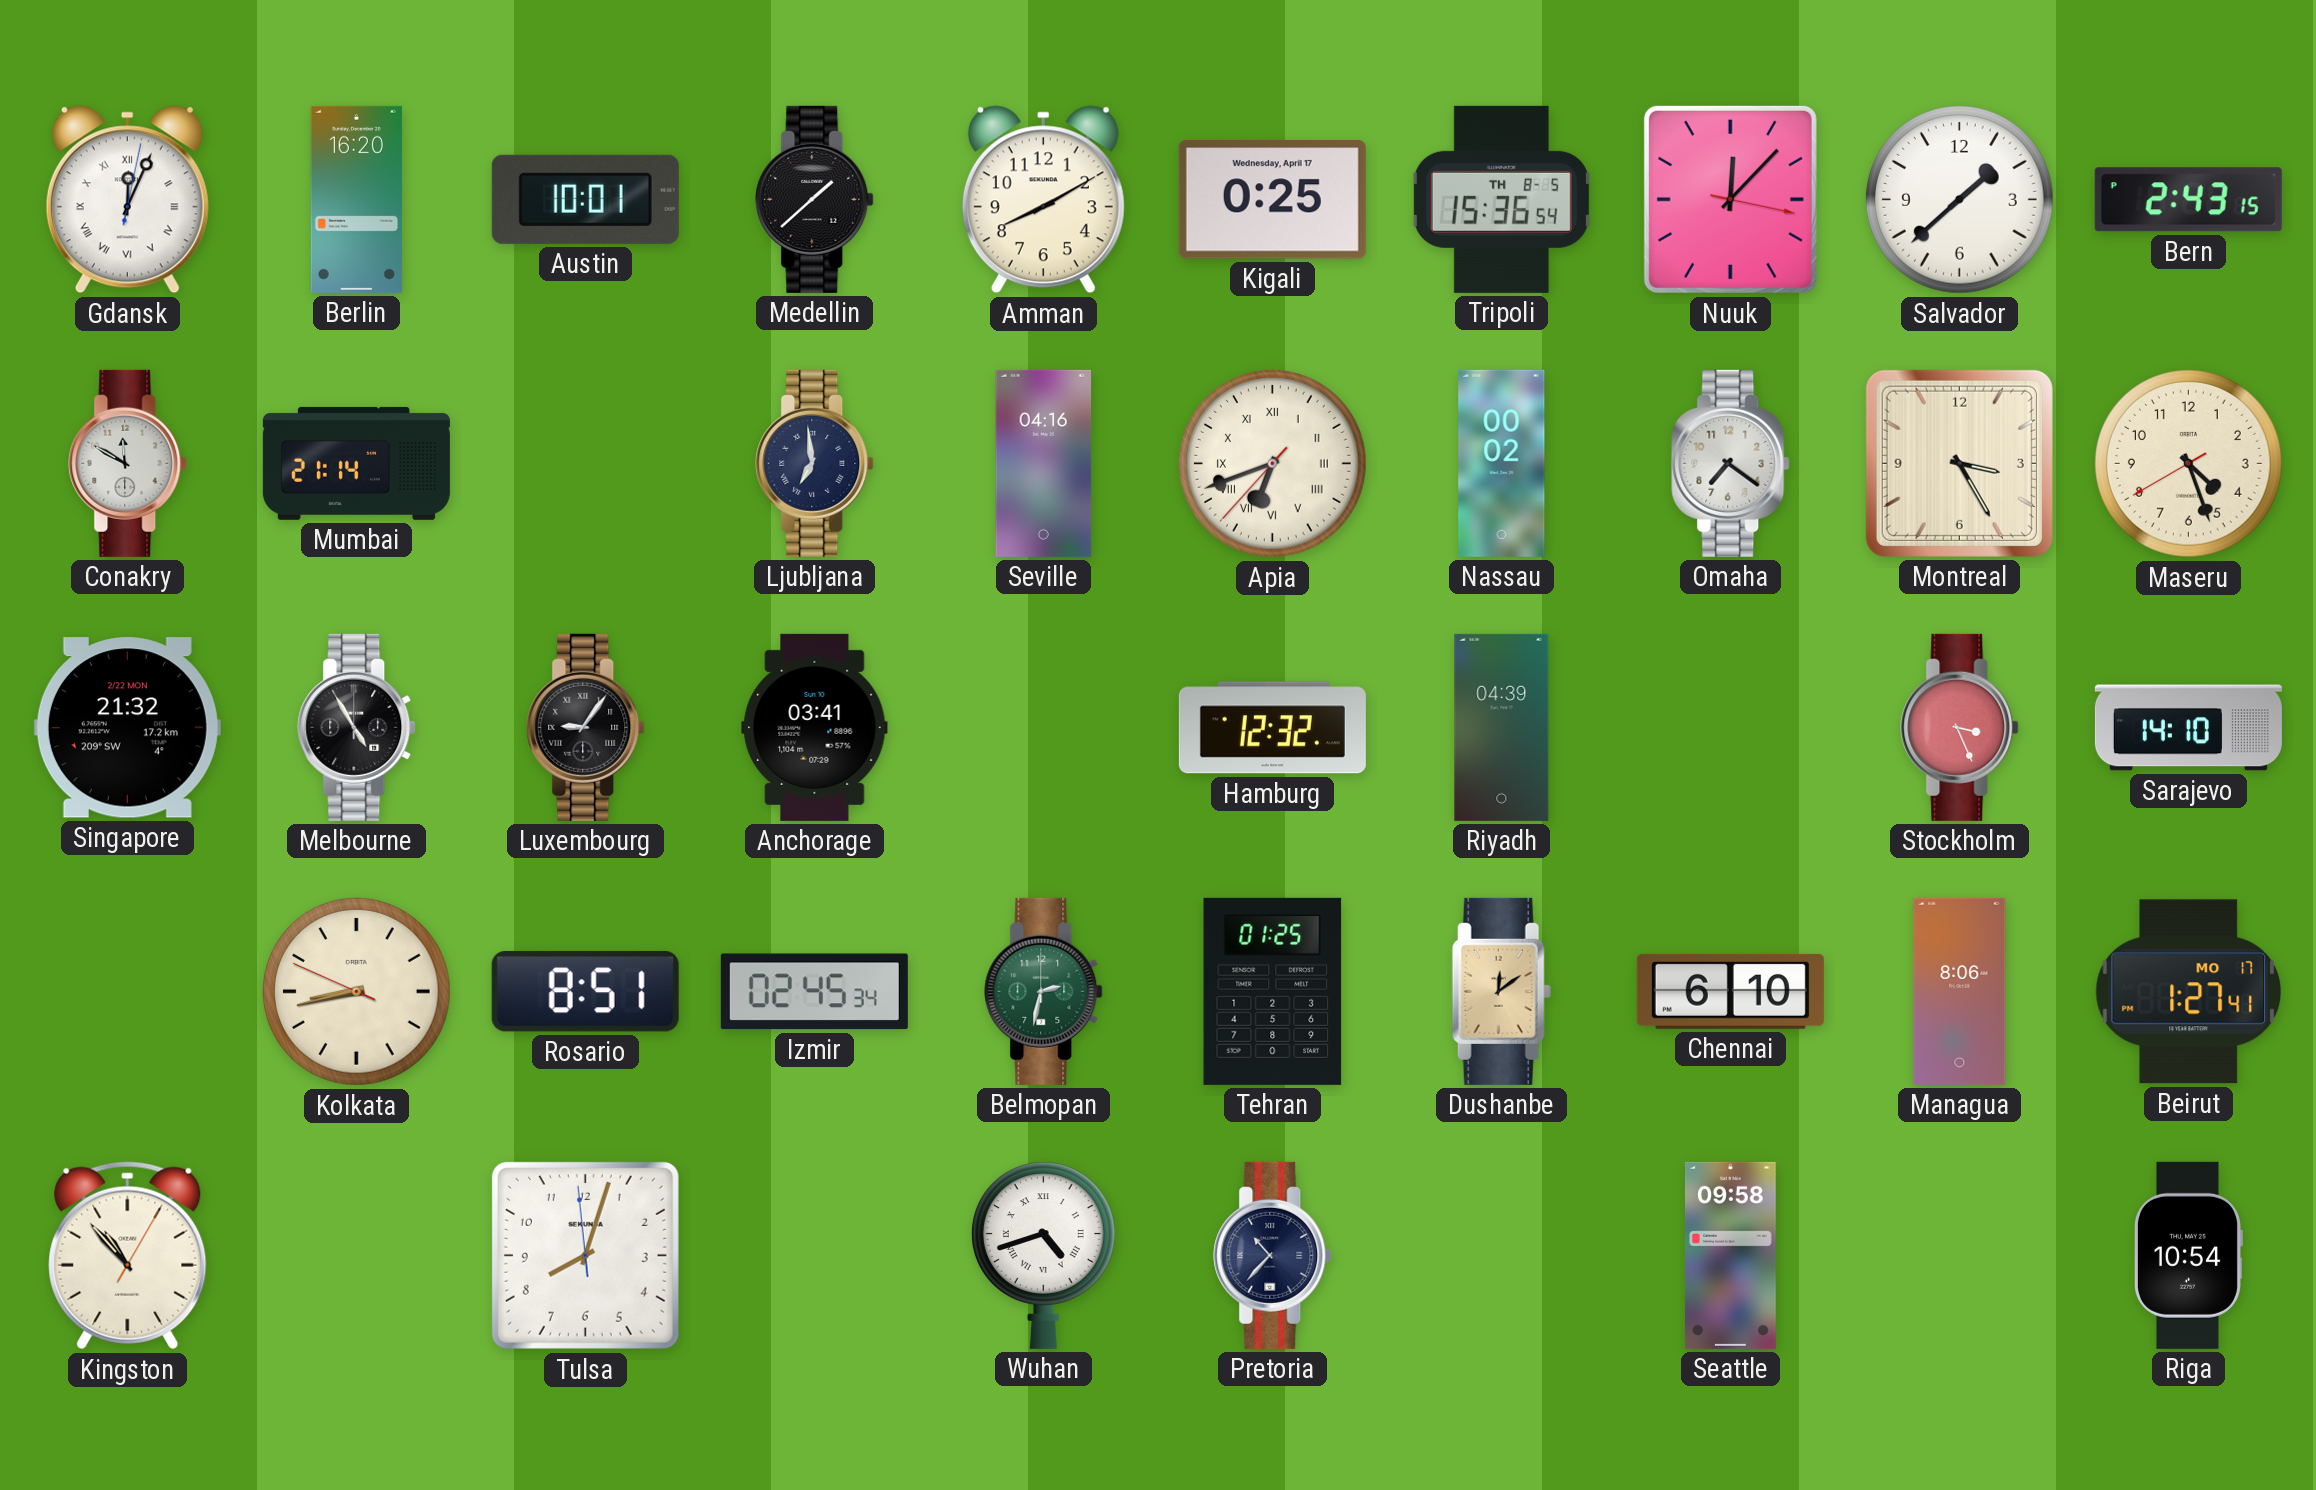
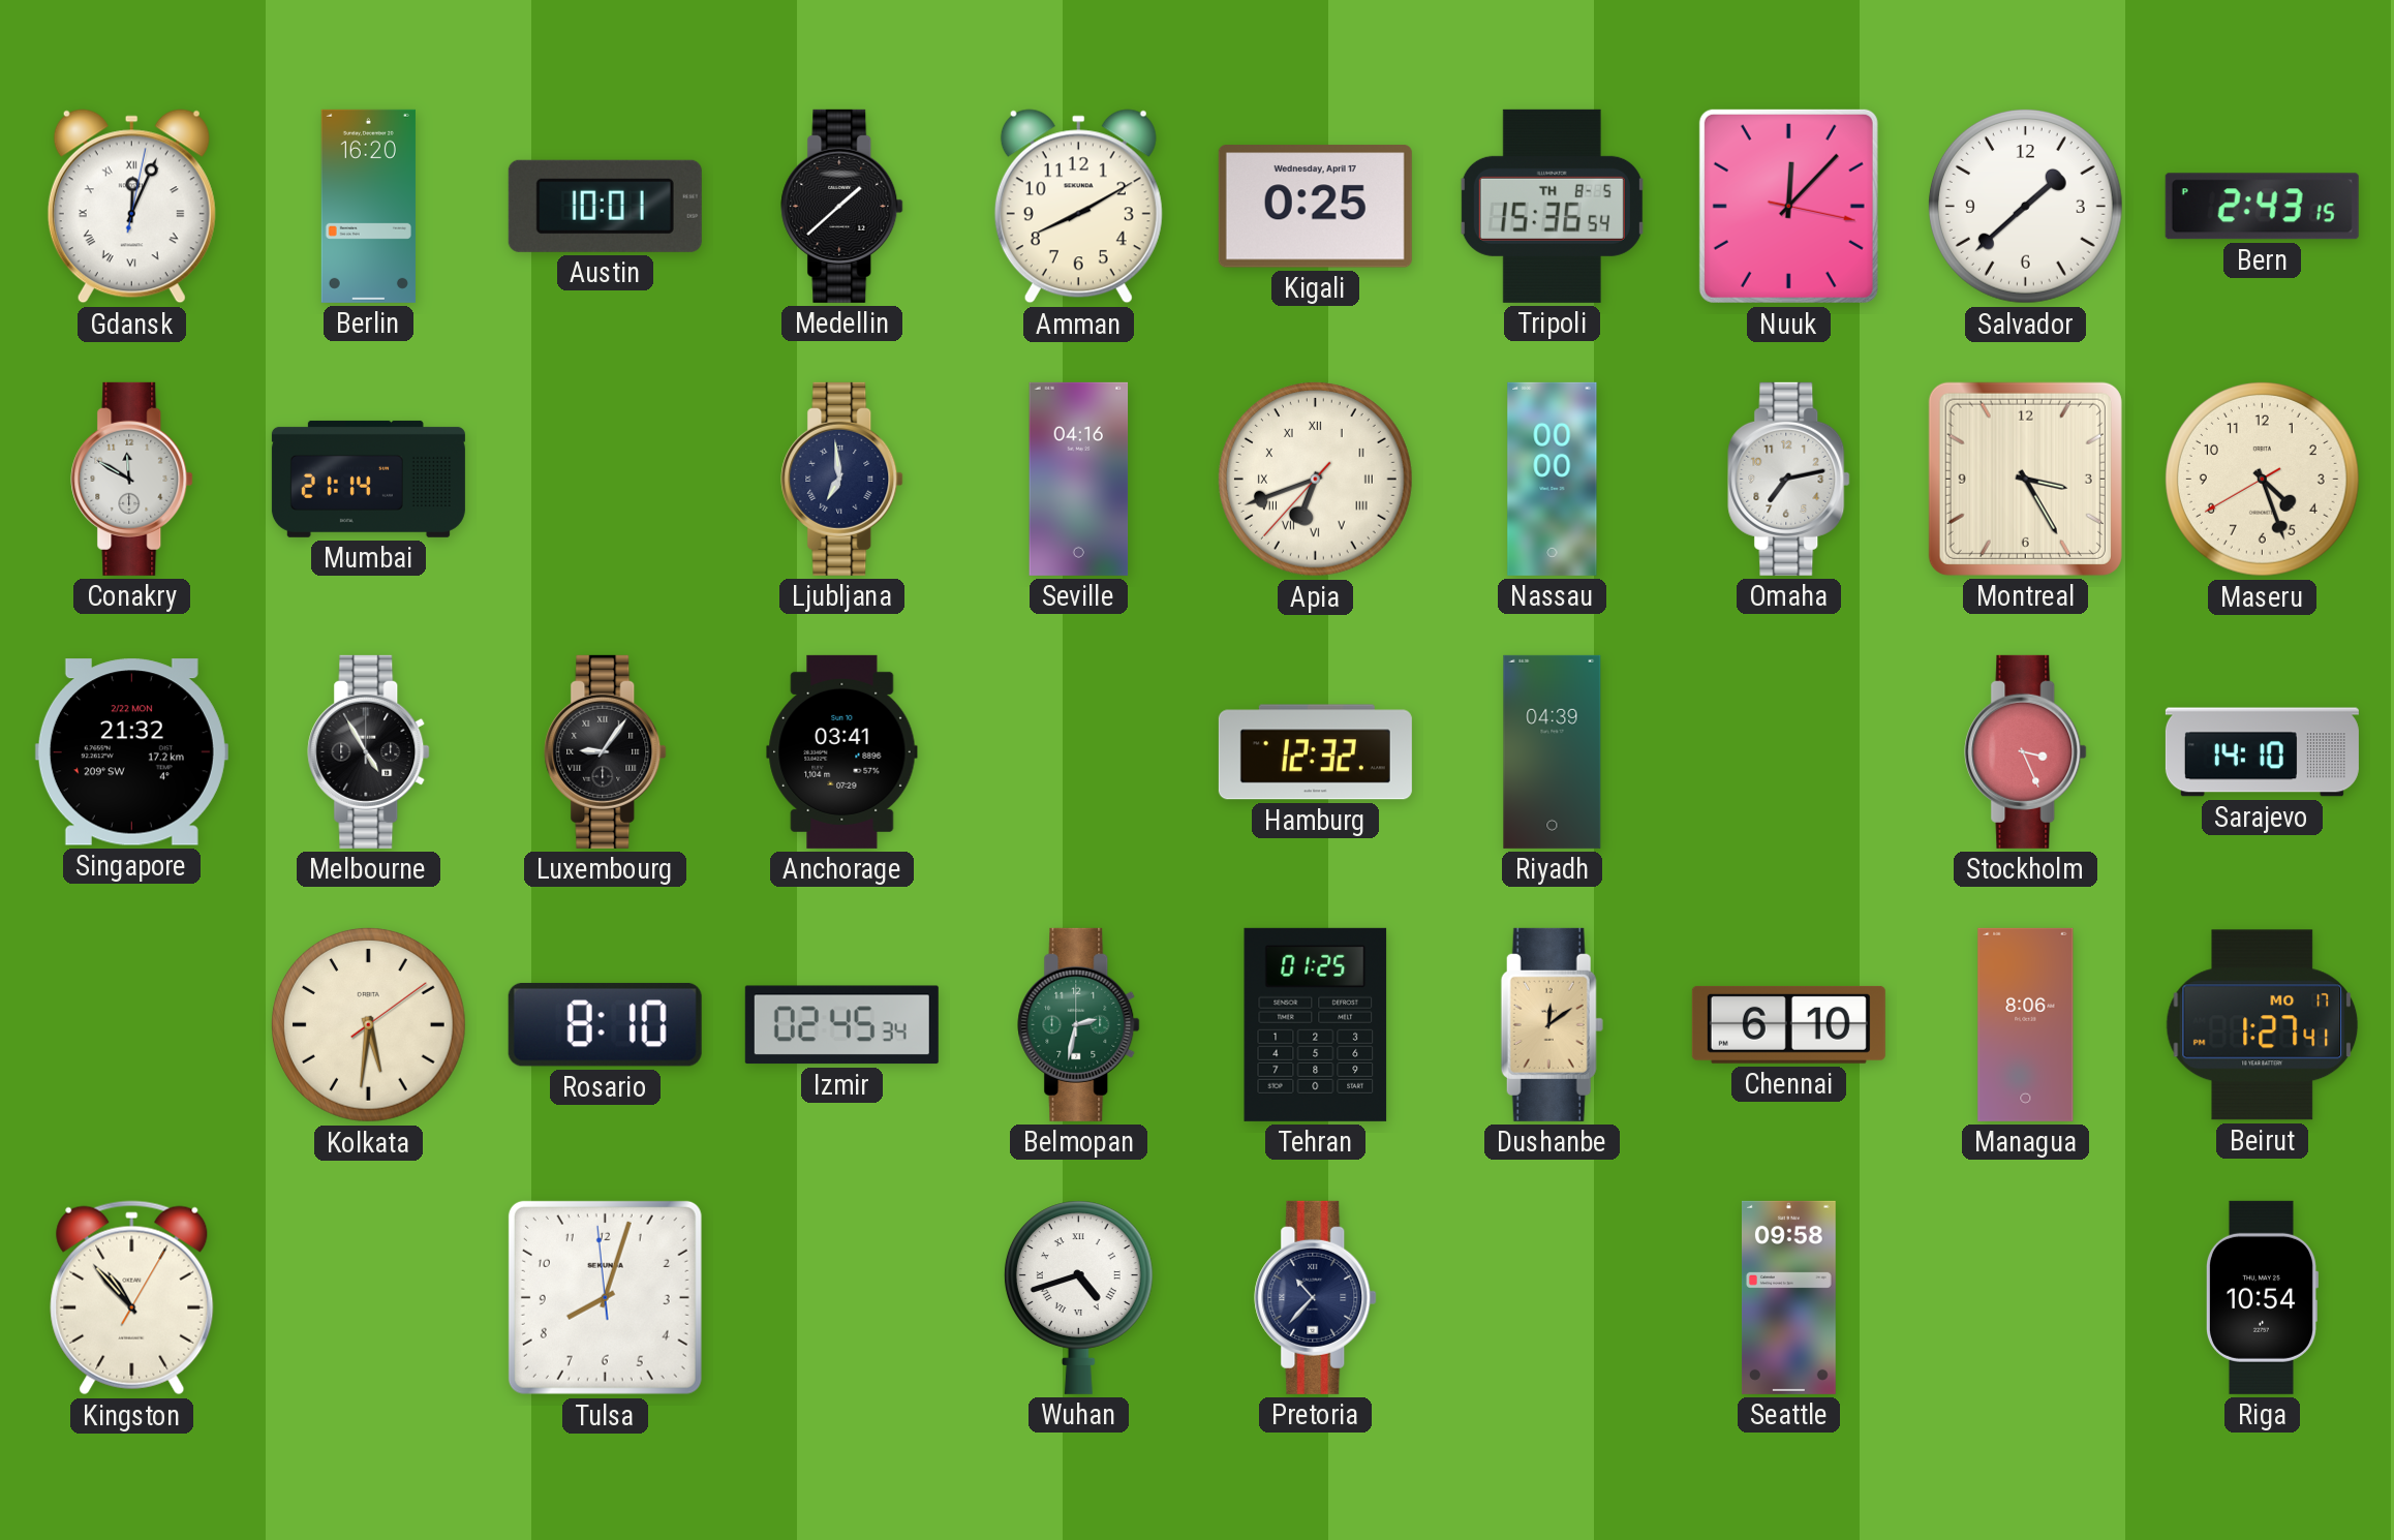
Nassau: 00:02 -> 00:00 (1553, 479)
Omaha: 7:21 -> 7:13 (1789, 479)
Kolkata: 8:42 -> 5:31 (368, 1024)
Rosario: 8:51 -> 8:10 (605, 1024)
